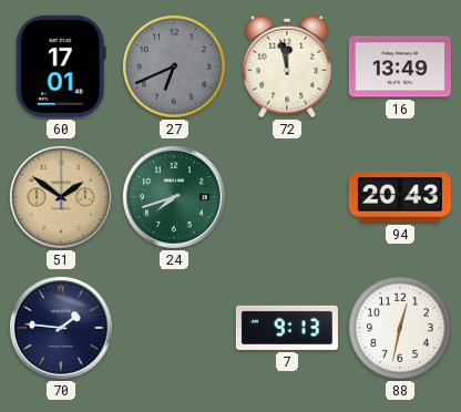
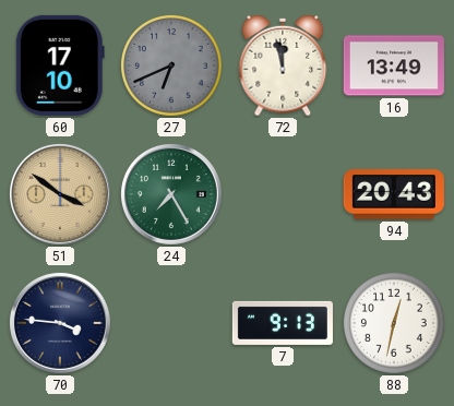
60: 17:01 -> 17:10 (60, 65)
51: 1:51 -> 3:51 (60, 194)
24: 7:42 -> 7:25 (171, 194)
70: 1:46 -> 3:46 (60, 323)
